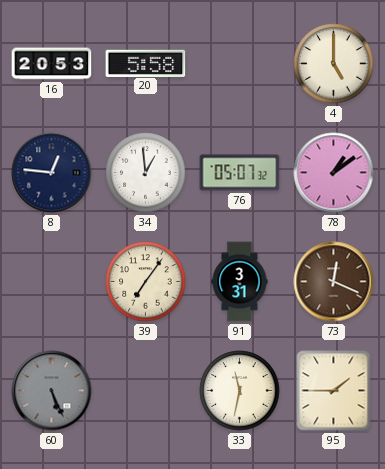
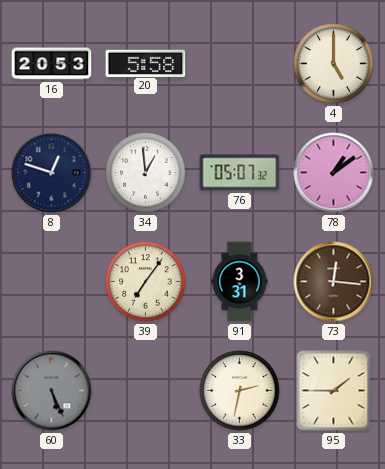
8: 12:46 -> 12:48 (52, 173)
73: 12:19 -> 12:16 (334, 282)
33: 11:32 -> 2:32 (240, 391)
